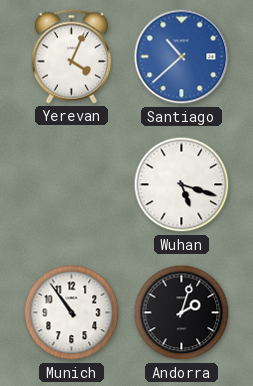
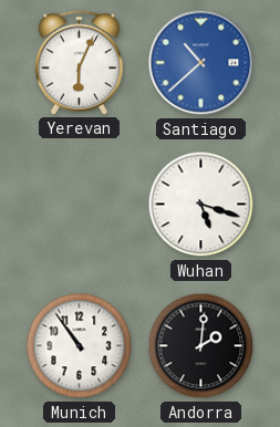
Yerevan: 4:04 -> 6:04 (80, 63)
Andorra: 2:03 -> 2:01 (201, 346)
